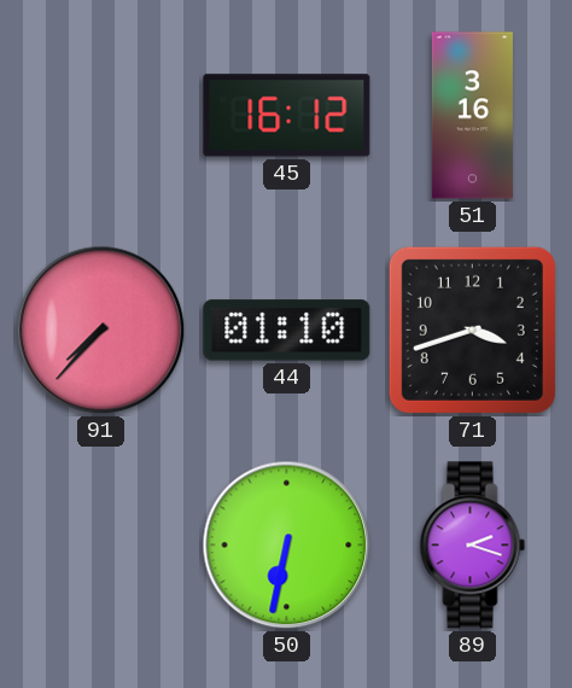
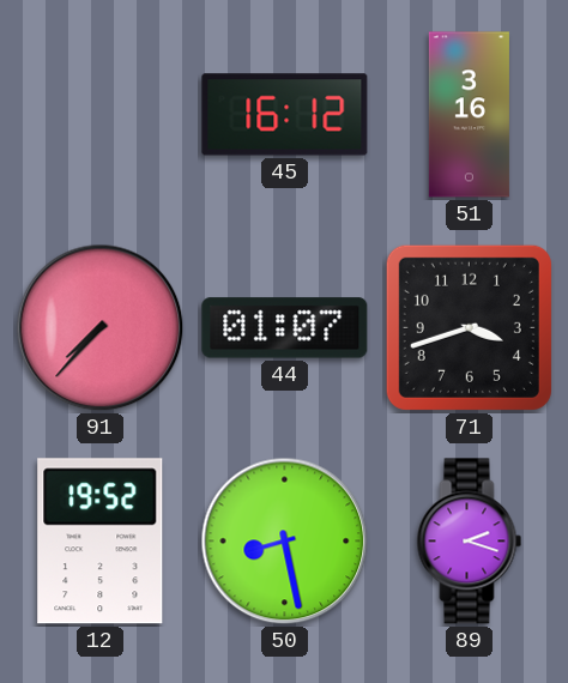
44: 01:10 -> 01:07 (285, 328)
12: none -> 19:52 (101, 542)
50: 6:32 -> 8:28 (285, 542)
